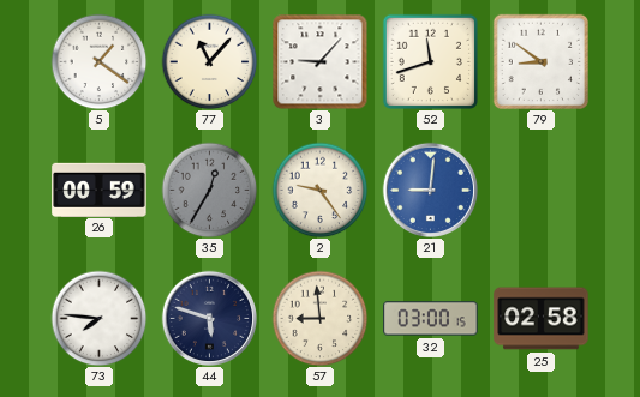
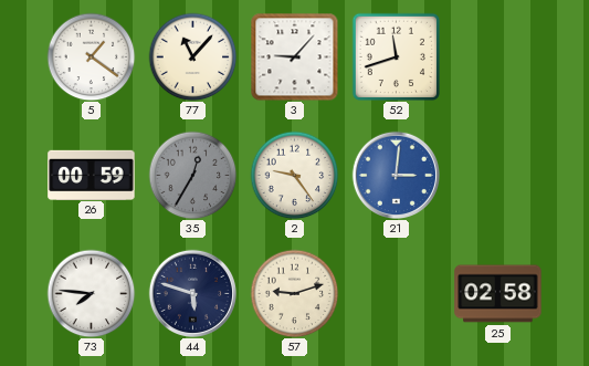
79: 8:51 -> none (540, 61)
21: 9:01 -> 3:01 (396, 175)
57: 8:59 -> 9:12 (294, 293)
32: 03:00 -> none (431, 319)
